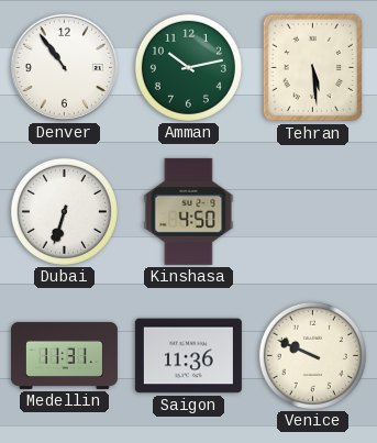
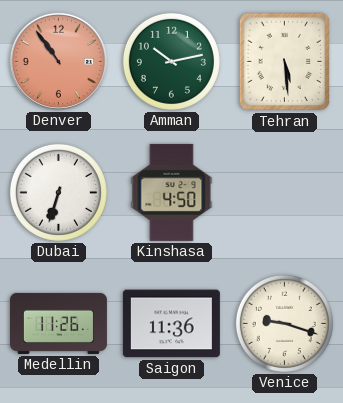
Denver dial: white -> salmon (58, 61)
Medellin: 11:31 -> 11:26 (58, 323)
Venice: 9:49 -> 9:18 (284, 323)
